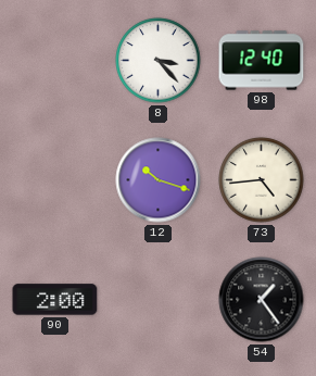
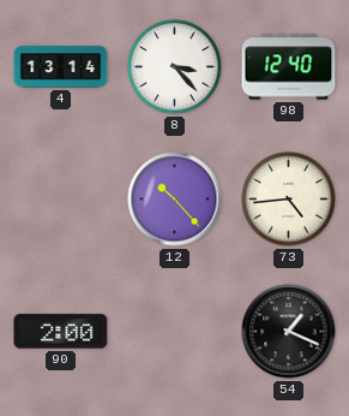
4: none -> 13:14 (61, 67)
12: 10:18 -> 10:23 (175, 200)
54: 1:24 -> 1:19 (289, 332)
